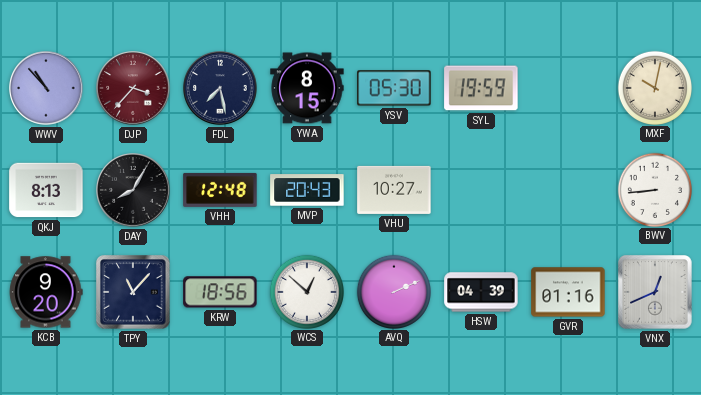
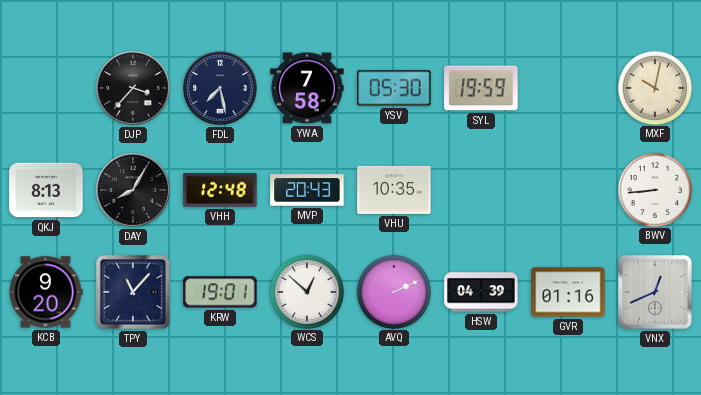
WWV: 10:53 -> none (46, 88)
DJP dial: burgundy -> black (133, 88)
YWA: 8:15 -> 7:58 (307, 88)
VHU: 10:27 -> 10:35 (394, 190)
KRW: 18:56 -> 19:01 (220, 292)
